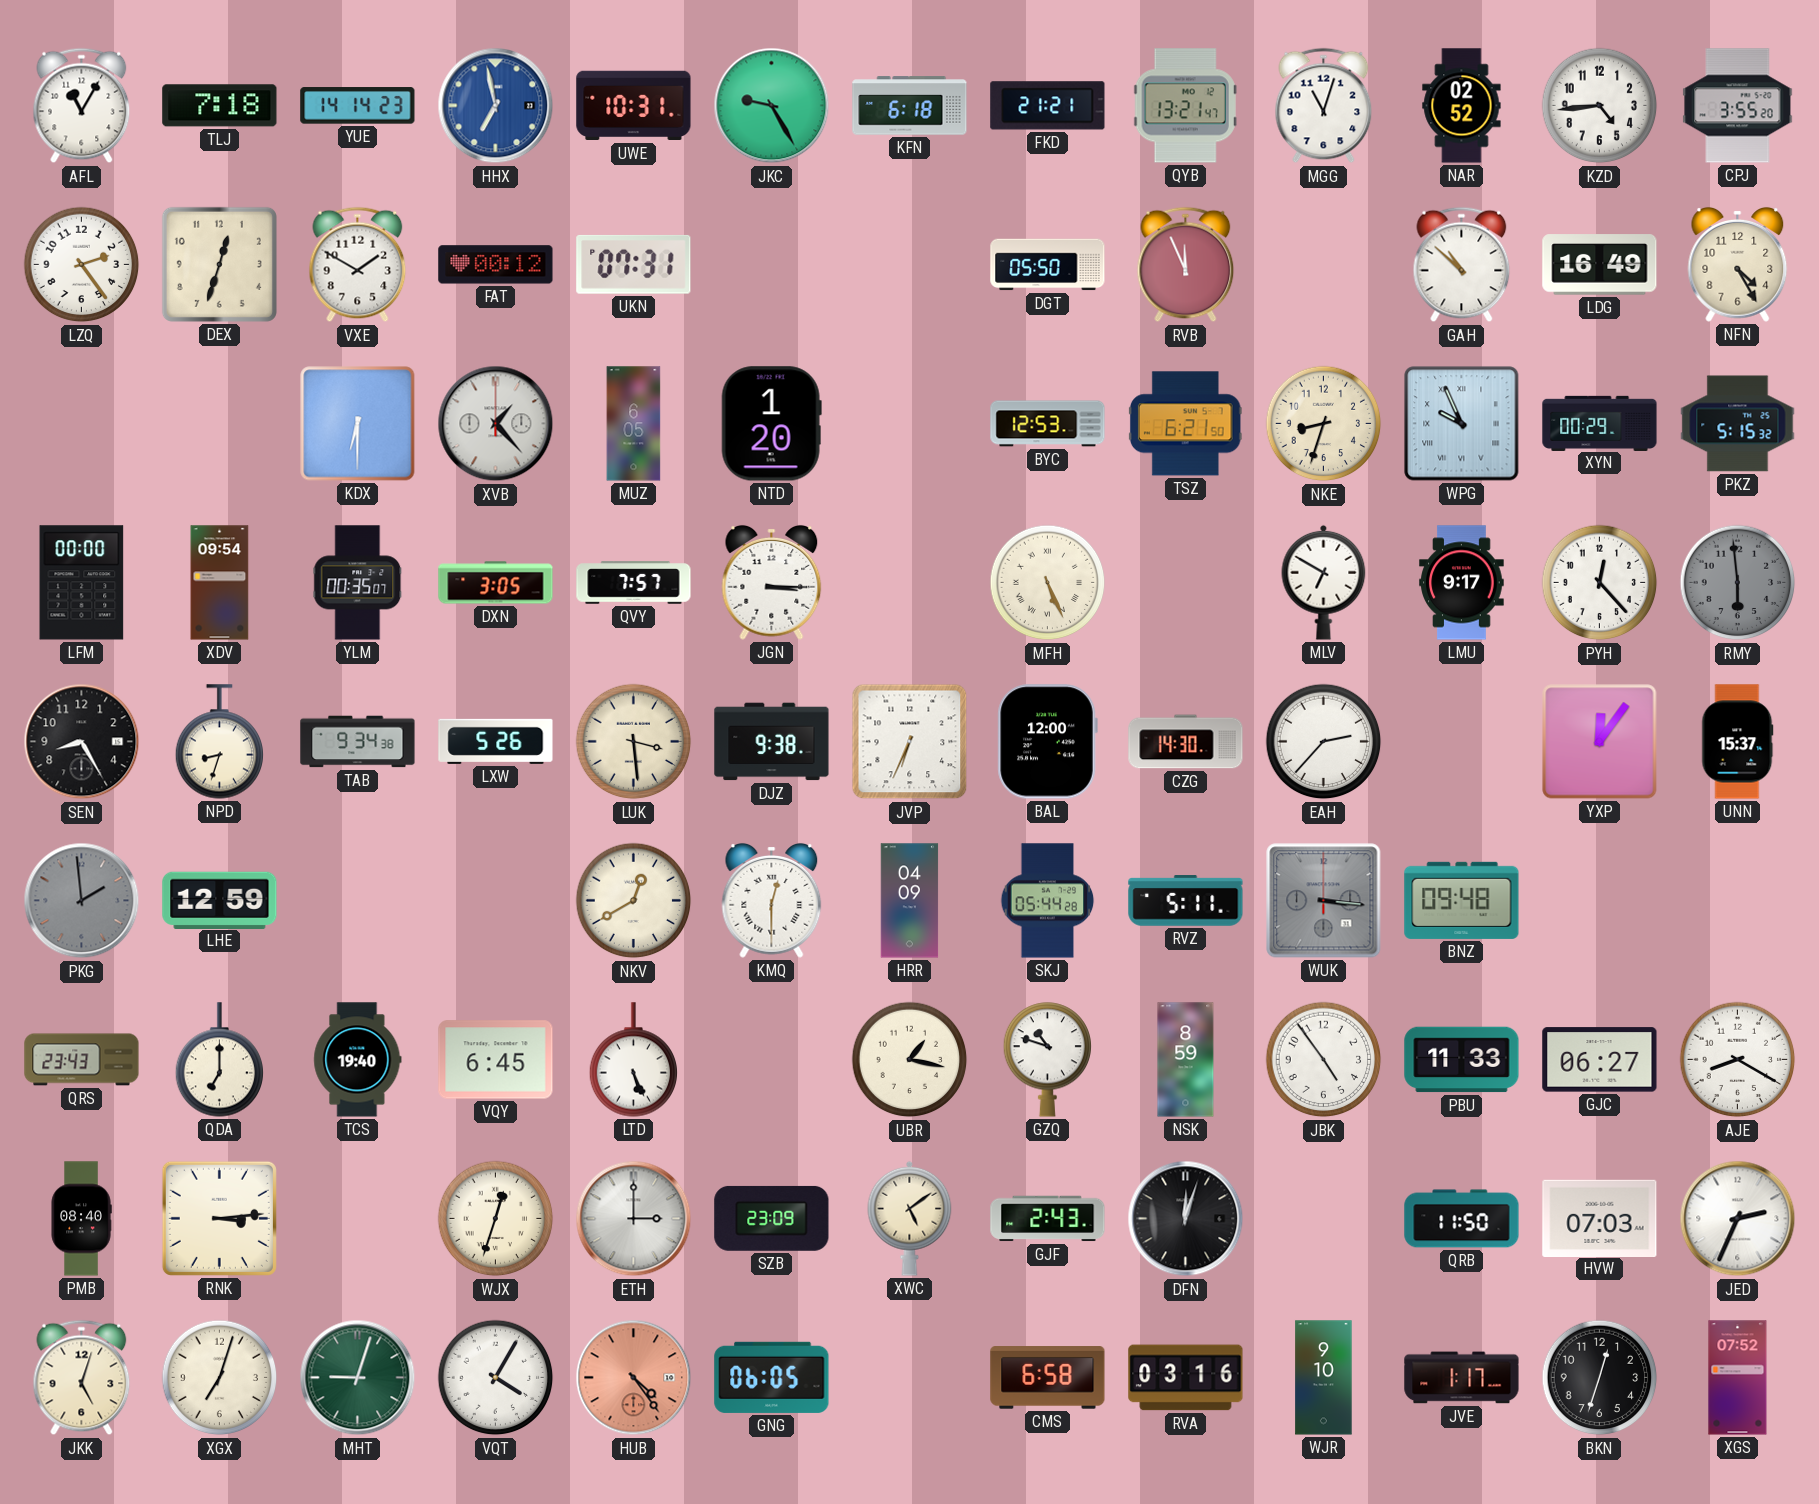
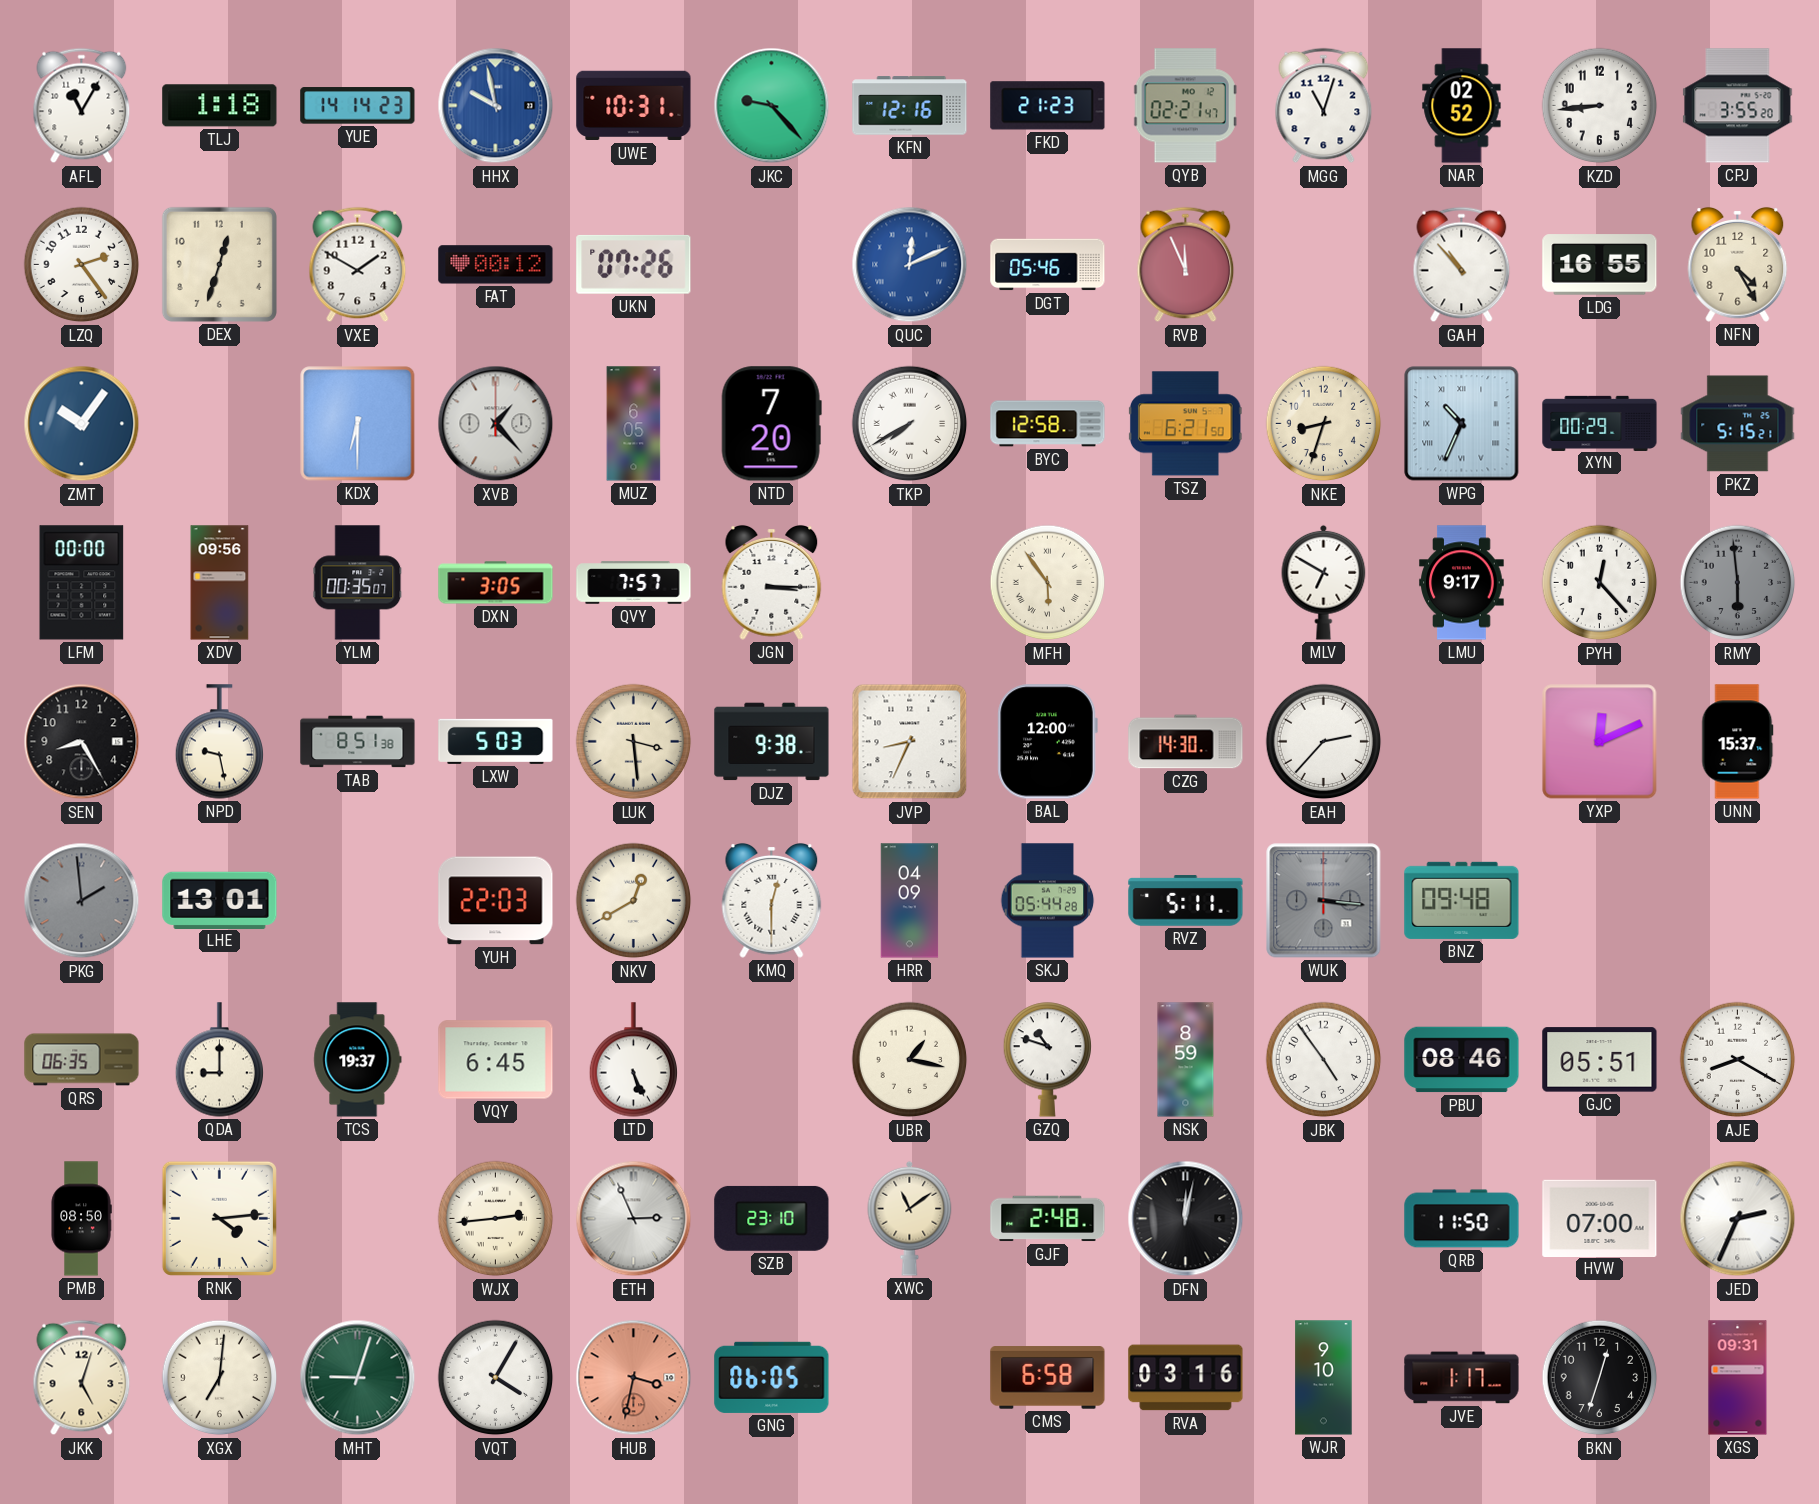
TLJ: 7:18 -> 1:18 (220, 106)
HHX: 6:58 -> 9:58 (496, 106)
JKC: 9:25 -> 9:23 (772, 106)
KFN: 6:18 -> 12:16 (910, 106)
FKD: 21:21 -> 21:23 (1048, 106)
QYB: 13:21 -> 02:21 (1185, 106)
KZD: 4:44 -> 8:44 (1600, 106)
UKN: 07:31 -> 07:26 (634, 264)
QUC: none -> 12:11 (910, 265)
DGT: 05:50 -> 05:46 (1048, 265)
GAH: 10:52 -> 10:53 (1462, 265)
LDG: 16:49 -> 16:55 (1600, 265)
ZMT: none -> 10:06 (82, 424)
NTD: 1:20 -> 7:20 (771, 424)
TKP: none -> 7:40 (910, 424)
BYC: 12:53 -> 12:58 (1048, 424)
WPG: 9:56 -> 10:34 (1462, 424)
PKZ: 5:15:32 -> 5:15:21 (1738, 424)
XDV: 09:54 -> 09:56 (220, 583)
MFH: 5:26 -> 5:54 (1048, 583)
NPD: 8:33 -> 9:28 (219, 742)
TAB: 9:34 -> 8:51 (358, 742)
LXW: 5:26 -> 5:03 (496, 741)
JVP: 6:34 -> 8:34 (910, 742)
YXP: 12:06 -> 12:11 (1600, 742)
LHE: 12:59 -> 13:01 (220, 900)
YUH: none -> 22:03 (496, 901)
QRS: 23:43 -> 06:35 (82, 1060)
QDA: 7:00 -> 9:00 (219, 1060)
TCS: 19:40 -> 19:37 (358, 1060)
PBU: 11:33 -> 08:46 (1462, 1060)
GJC: 06:27 -> 05:51 (1600, 1060)
PMB: 08:40 -> 08:50 (81, 1219)
RNK: 3:14 -> 4:14 (219, 1218)
WJX: 12:33 -> 2:44 (496, 1219)
ETH: 3:00 -> 2:56 (634, 1219)
SZB: 23:09 -> 23:10 (772, 1218)
XWC: 5:09 -> 11:09 (910, 1218)
GJF: 2:43 -> 2:48 (1048, 1219)
DFN: 12:03 -> 12:02 (1186, 1219)
HVW: 07:03 -> 07:00 (1600, 1218)
XGX: 7:03 -> 7:01 (220, 1378)
HUB: 4:24 -> 3:32 (634, 1378)
XGS: 07:52 -> 09:31 (1738, 1378)
